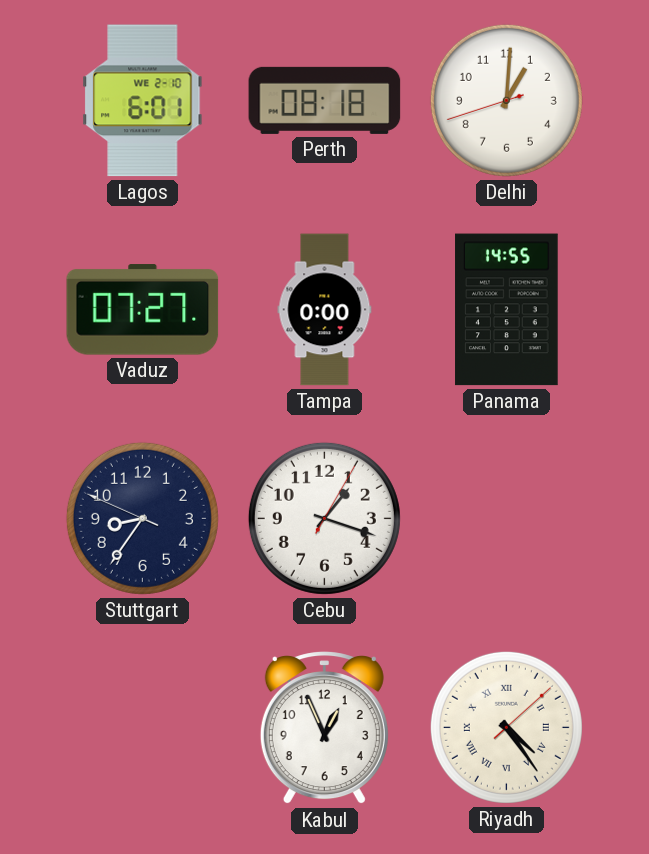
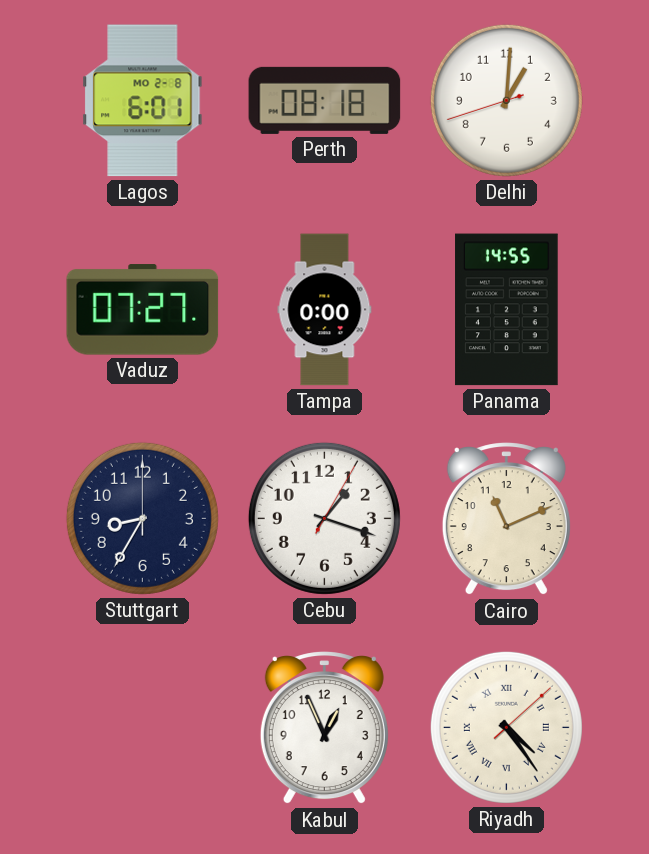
Lagos date: WE 2-10 -> MO 2-8 (143, 101)
Stuttgart: 8:35:49 -> 8:35:00 (142, 518)
Cairo: none -> 11:11 (506, 519)
